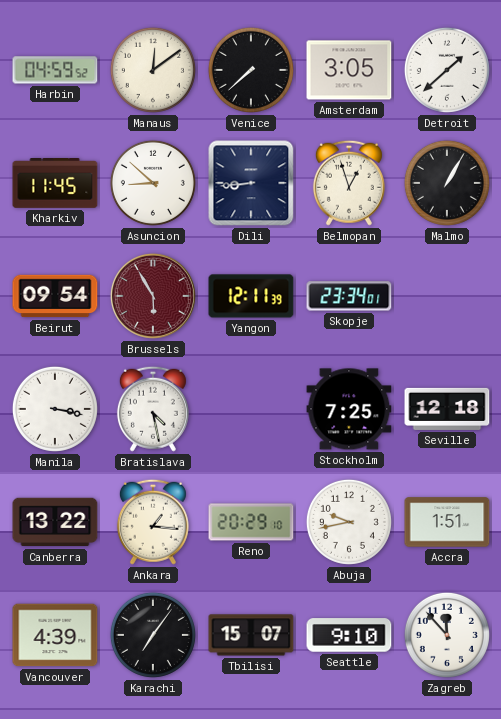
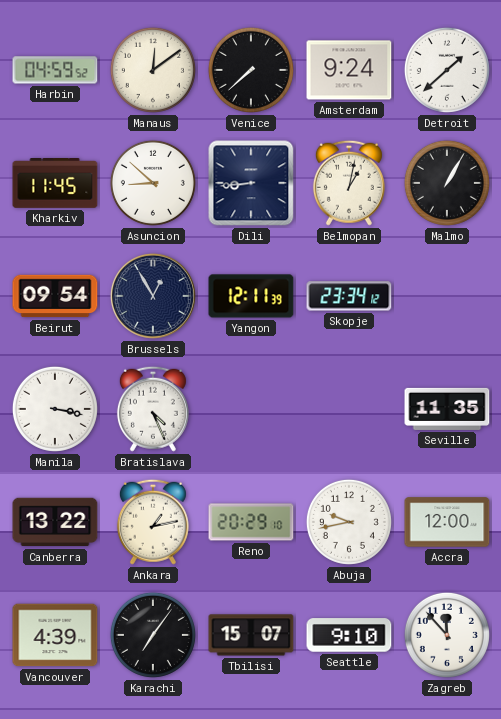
Amsterdam: 3:05 -> 9:24 (349, 70)
Belmopan: 12:57 -> 1:02 (349, 183)
Brussels: 5:55 -> 12:55 (153, 296)
Brussels dial: burgundy -> navy (153, 296)
Skopje: 23:34:01 -> 23:34:12 (349, 296)
Bratislava: 4:28 -> 4:26 (153, 409)
Stockholm: 7:25 -> none (349, 409)
Seville: 12:18 -> 11:35 (447, 409)
Ankara: 1:16 -> 1:13 (153, 522)
Accra: 1:51 -> 12:00 (447, 522)
